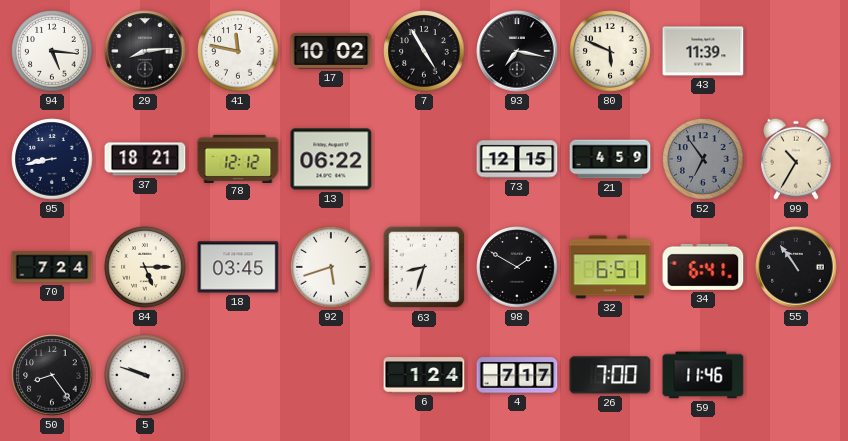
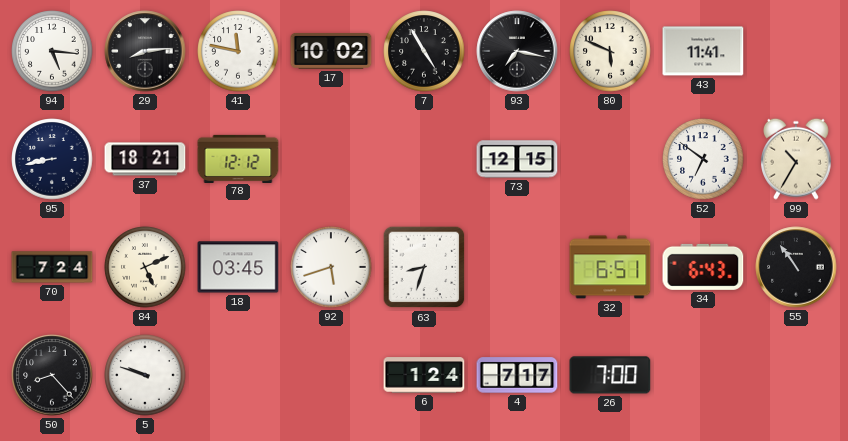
43: 11:39 -> 11:41 (703, 51)
13: 06:22 -> none (331, 159)
21: 4:59 -> none (610, 159)
52: 6:54 -> 6:51 (703, 159)
52 dial: grey -> white (703, 159)
84: 5:15 -> 5:11 (145, 267)
98: 1:50 -> none (517, 267)
34: 6:41 -> 6:43 (703, 267)
50: 8:24 -> 8:23 (52, 375)
59: 11:46 -> none (703, 375)
